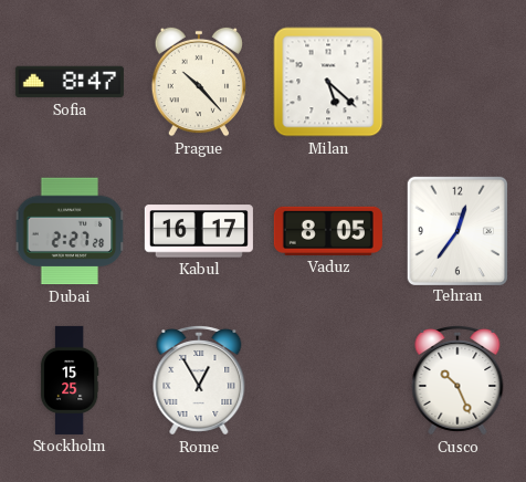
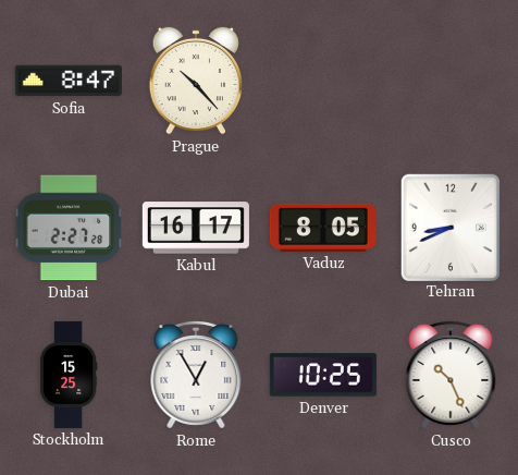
Milan: 5:22 -> none (328, 82)
Tehran: 12:36 -> 8:41 (451, 227)
Denver: none -> 10:25 (323, 375)
